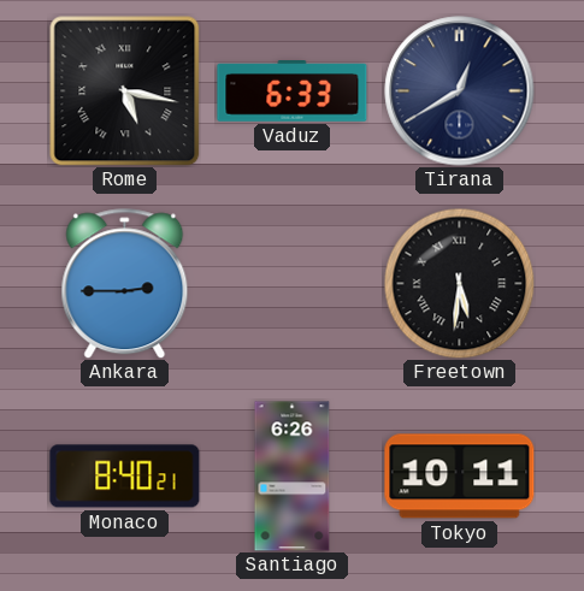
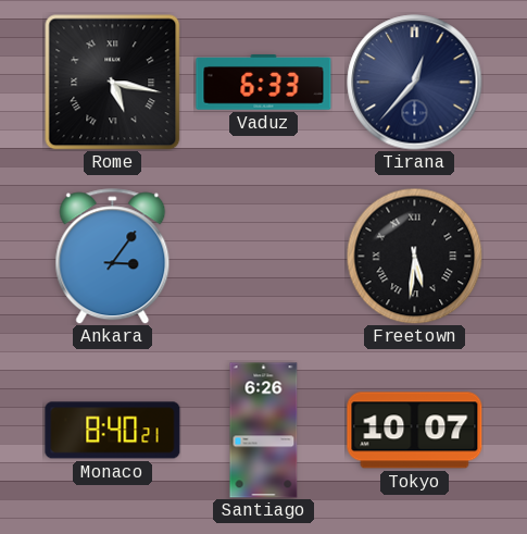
Tirana: 12:40 -> 12:37 (415, 83)
Ankara: 2:45 -> 3:06 (113, 257)
Tokyo: 10:11 -> 10:07 (415, 431)
